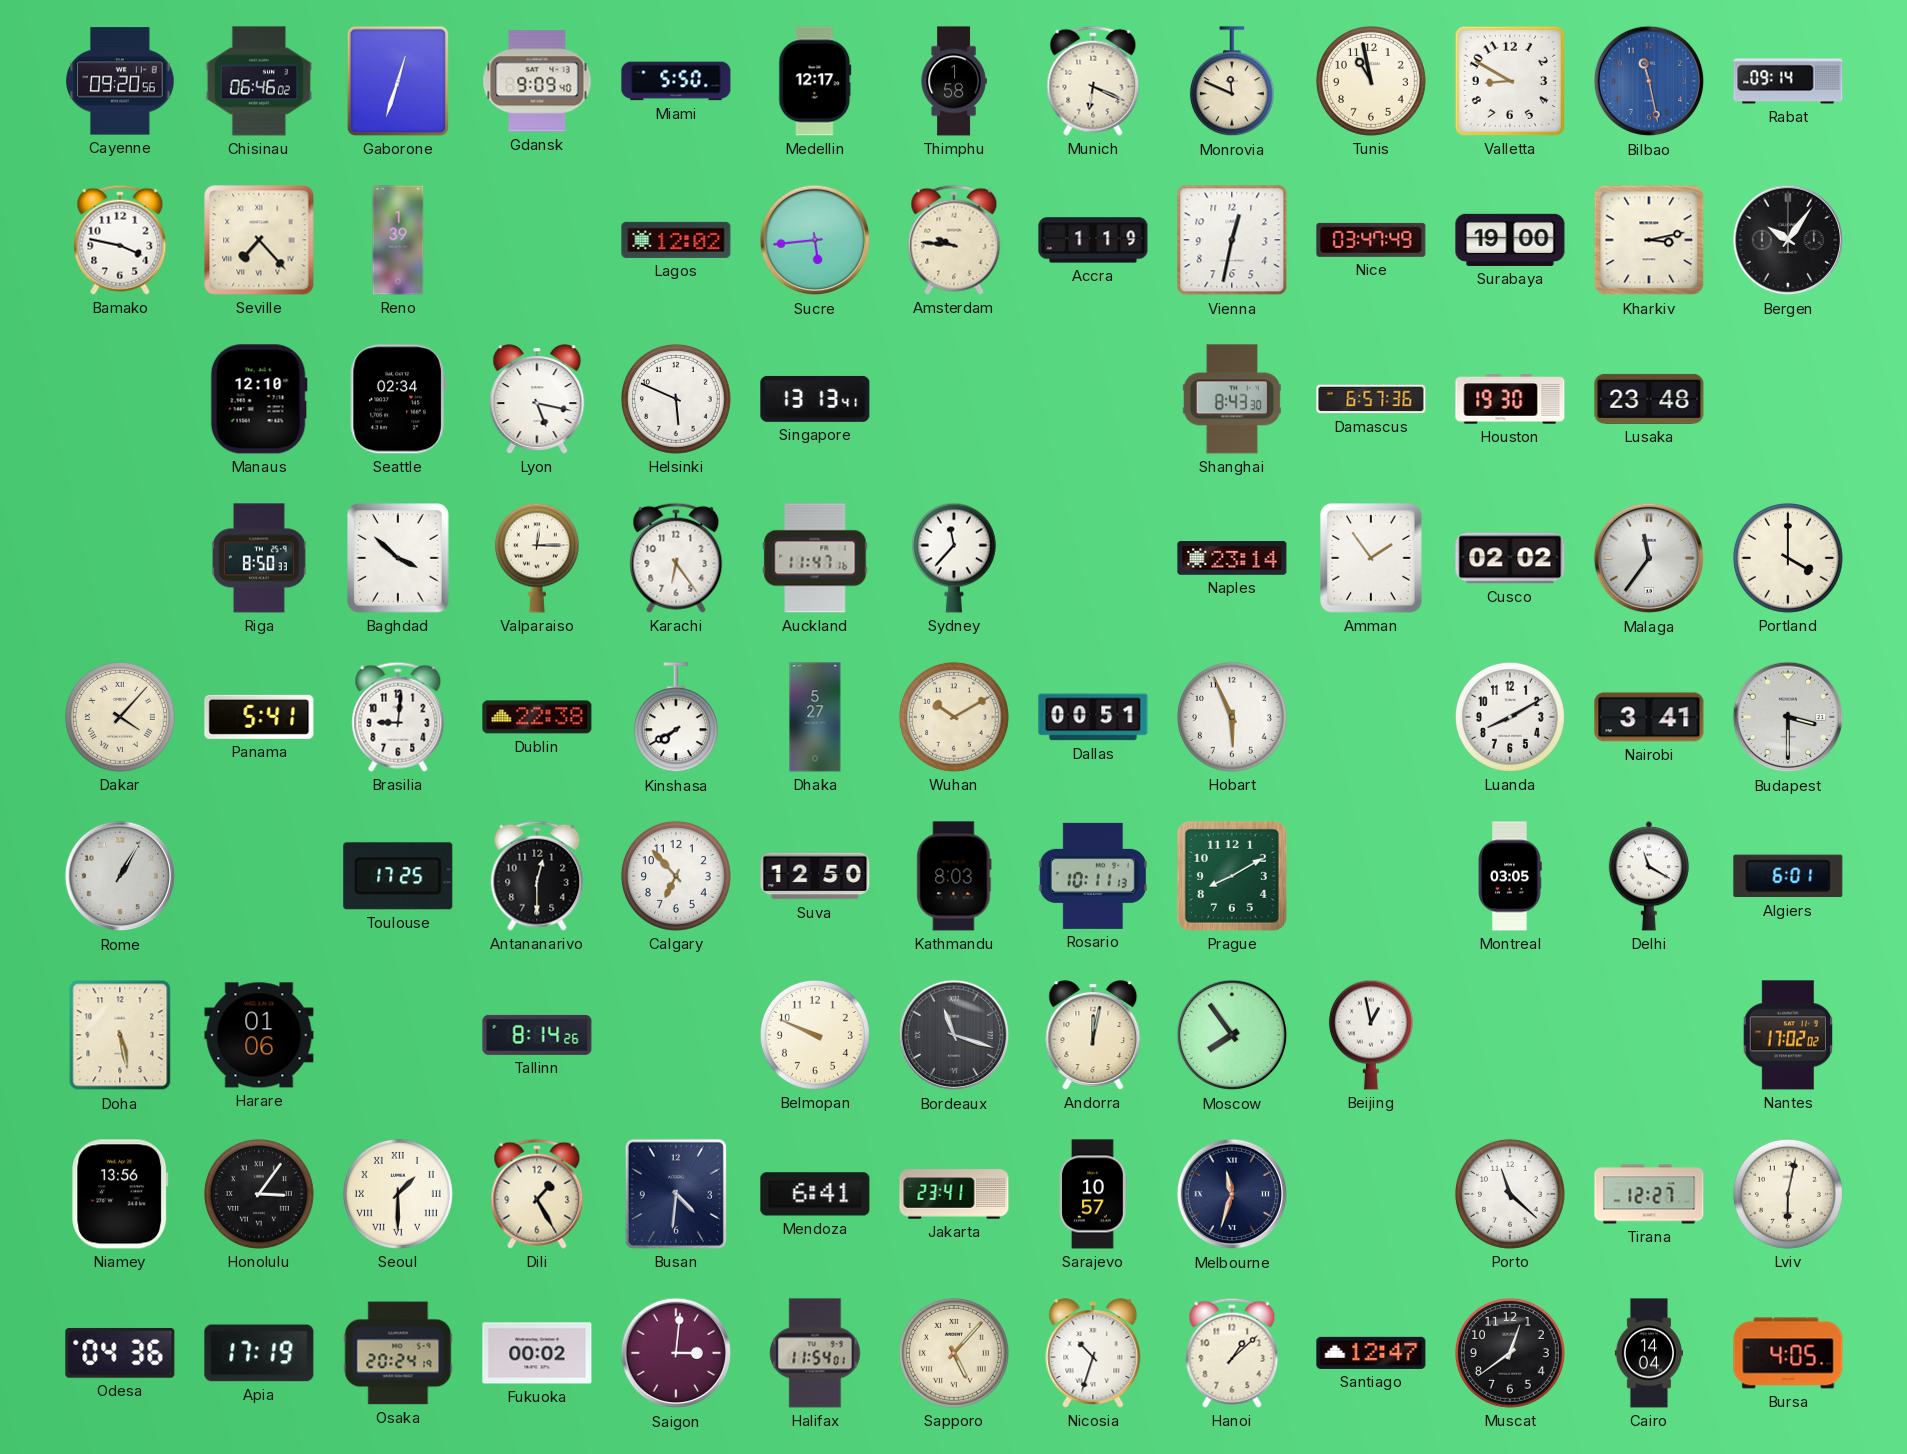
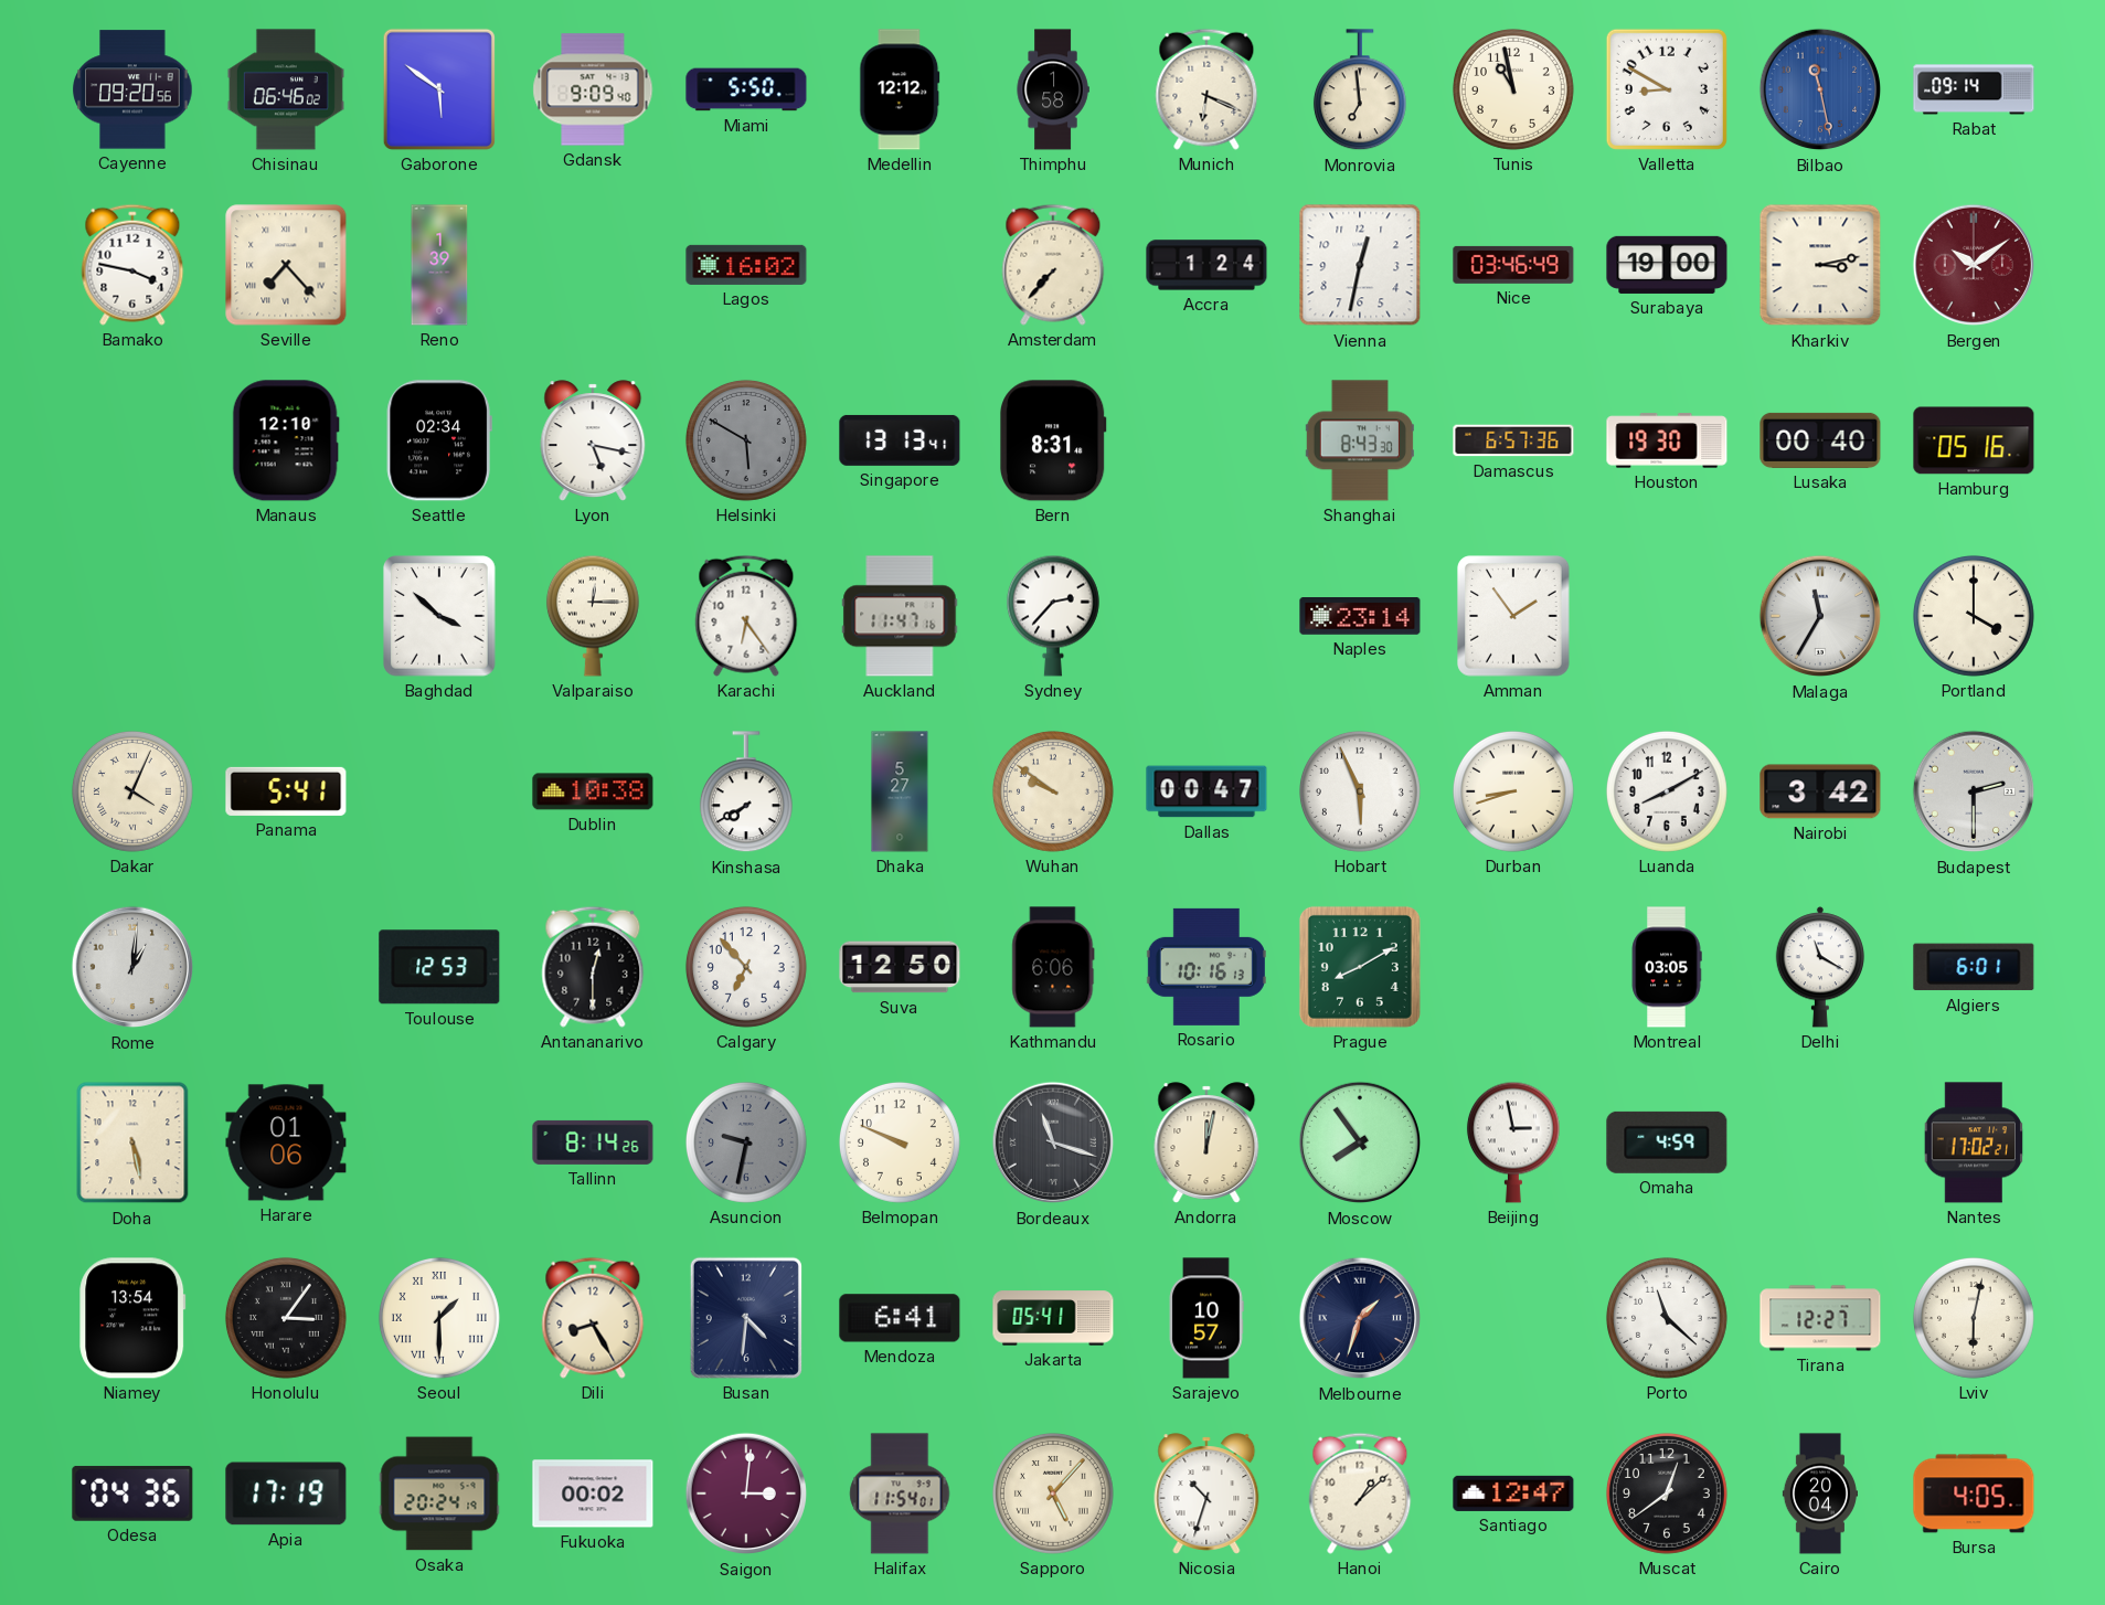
Gaborone: 12:33 -> 5:51 (439, 89)
Medellin: 12:17 -> 12:12 (900, 89)
Monrovia: 11:49 -> 6:59 (1360, 91)
Lagos: 12:02 -> 16:02 (746, 265)
Sucre: 5:44 -> none (815, 240)
Amsterdam: 9:46 -> 7:37 (1053, 265)
Accra: 1:19 -> 1:24 (1206, 265)
Nice: 03:47 -> 03:46 (1513, 265)
Bergen: 10:06 -> 10:09 (1974, 265)
Bergen dial: black -> burgundy (1974, 265)
Helsinki: 5:49 -> 5:50 (746, 440)
Helsinki dial: white -> grey (746, 440)
Bern: none -> 8:31 (1054, 440)
Lusaka: 23:48 -> 00:40 (1820, 440)
Hamburg: none -> 05:16 (1974, 440)
Riga: 8:50 -> none (259, 558)
Sydney: 11:37 -> 2:37 (1053, 616)
Cusco: 02:02 -> none (1510, 558)
Malaga: 11:36 -> 11:35 (1820, 616)
Dakar: 4:07 -> 4:04 (132, 791)
Brasilia: 9:01 -> none (398, 717)
Dublin: 22:38 -> 10:38 (593, 791)
Wuhan: 10:10 -> 9:51 (1053, 791)
Dallas: 00:51 -> 00:47 (1206, 791)
Durban: none -> 8:42 (1513, 791)
Nairobi: 3:41 -> 3:42 (1820, 791)
Budapest: 3:30 -> 2:30 (1974, 791)
Rome: 1:05 -> 1:01 (132, 967)
Toulouse: 17:25 -> 12:53 (439, 967)
Kathmandu: 8:03 -> 6:06 (1053, 967)
Rosario: 10:11 -> 10:16 (1206, 967)
Asuncion: none -> 9:32 (746, 1142)
Beijing: 12:58 -> 2:58 (1513, 1142)
Omaha: none -> 4:59 (1667, 1142)
Nantes: 17:02:02 -> 17:02:21 (1974, 1142)
Niamey: 13:56 -> 13:54 (132, 1318)
Dili: 1:25 -> 8:25 (593, 1318)
Jakarta: 23:41 -> 05:41 (1053, 1318)
Melbourne: 11:33 -> 1:33 (1360, 1318)
Cairo: 14:04 -> 20:04 (1819, 1494)
